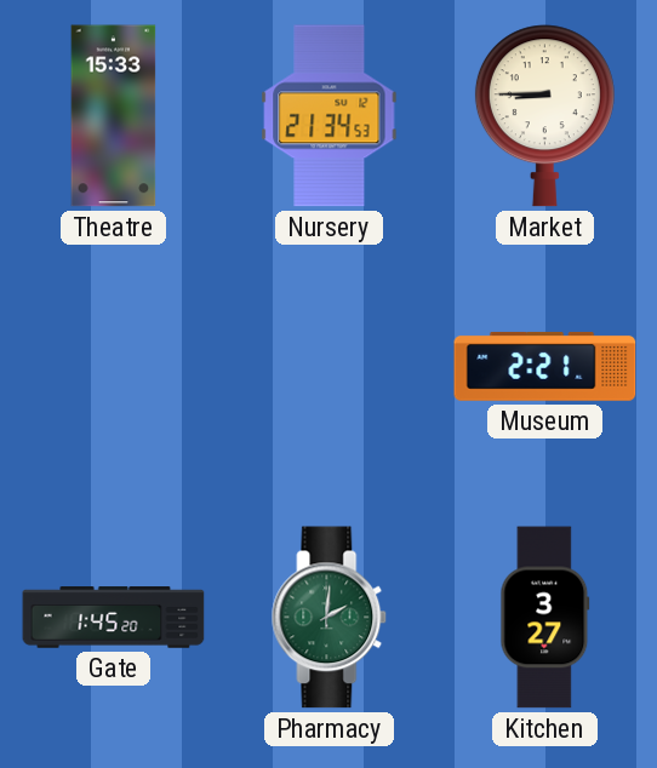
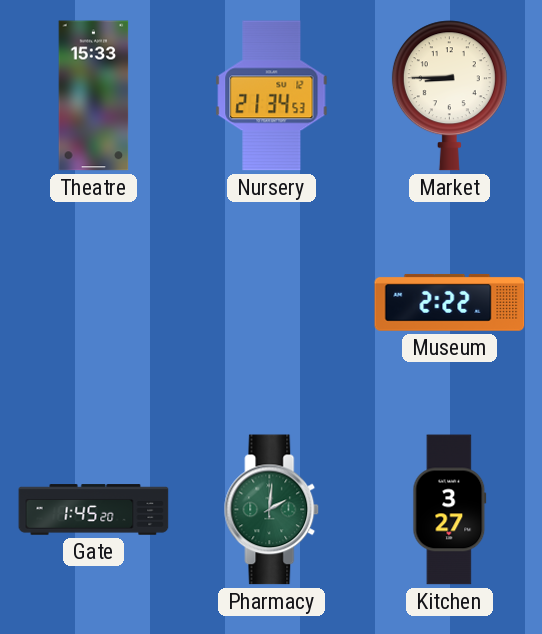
Museum: 2:21 -> 2:22 (450, 302)
